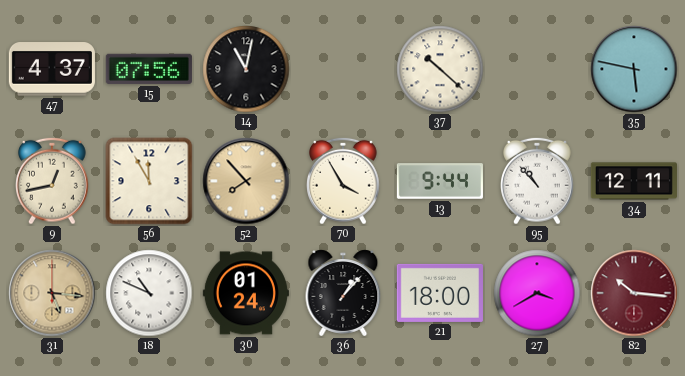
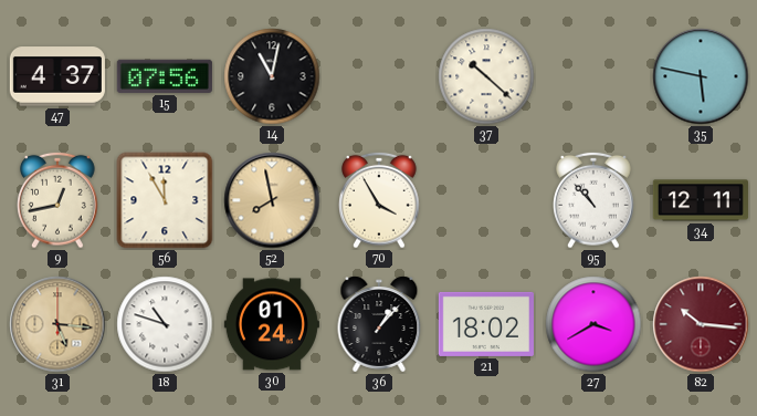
52: 7:53 -> 7:58 (272, 200)
13: 9:44 -> none (440, 181)
18: 10:49 -> 10:48 (165, 324)
21: 18:00 -> 18:02 (486, 324)
